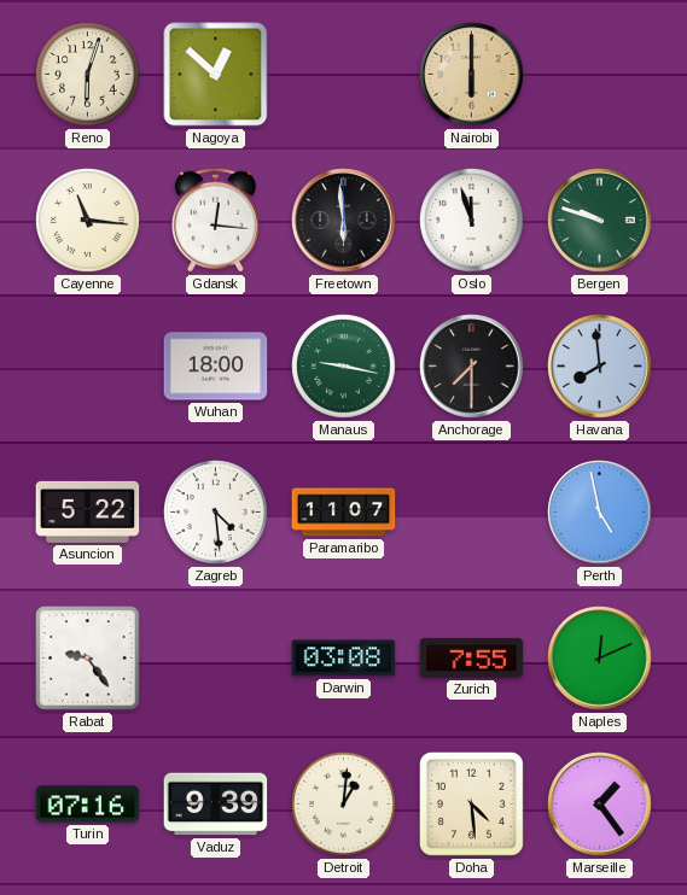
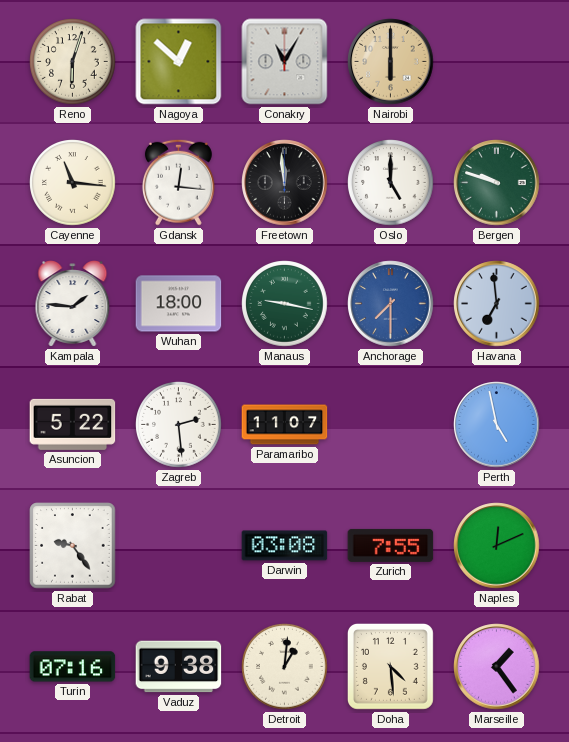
Conakry: none -> 11:05 (285, 62)
Freetown: 5:59 -> 11:59 (285, 183)
Oslo: 11:57 -> 5:00 (391, 183)
Kampala: none -> 1:46 (73, 304)
Anchorage dial: black -> blue (391, 304)
Havana: 7:59 -> 6:59 (497, 304)
Zagreb: 4:29 -> 2:29 (179, 425)
Vaduz: 9:39 -> 9:38 (179, 667)
